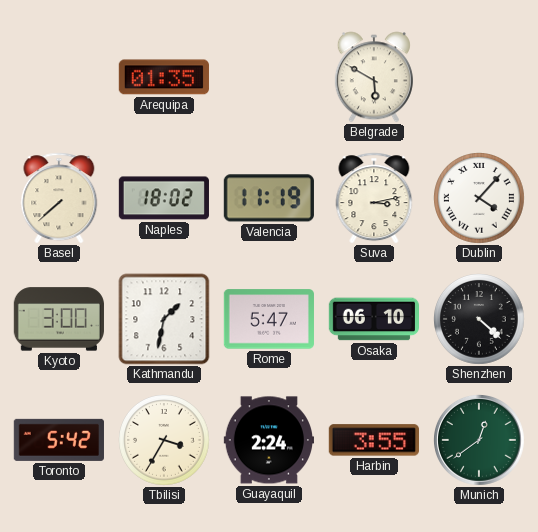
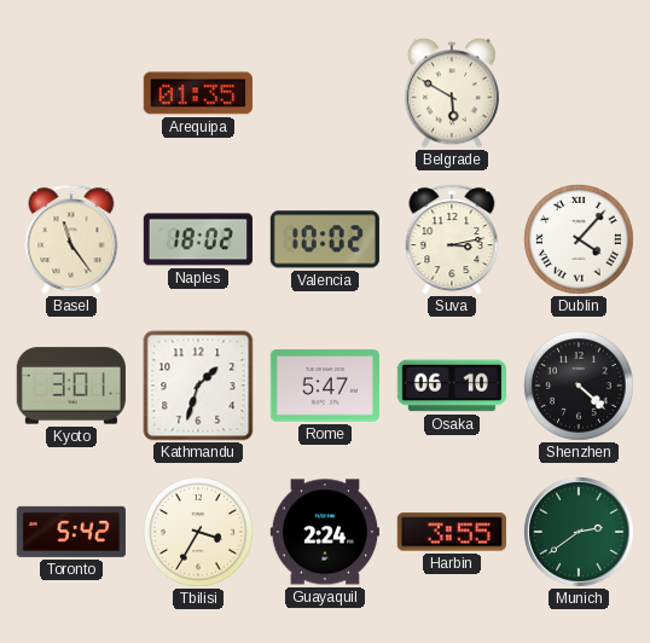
Basel: 7:38 -> 11:24 (71, 239)
Valencia: 11:19 -> 10:02 (325, 239)
Kyoto: 3:00 -> 3:01 (71, 386)
Kathmandu: 1:32 -> 1:33 (198, 386)
Munich: 12:39 -> 2:39 (580, 533)
